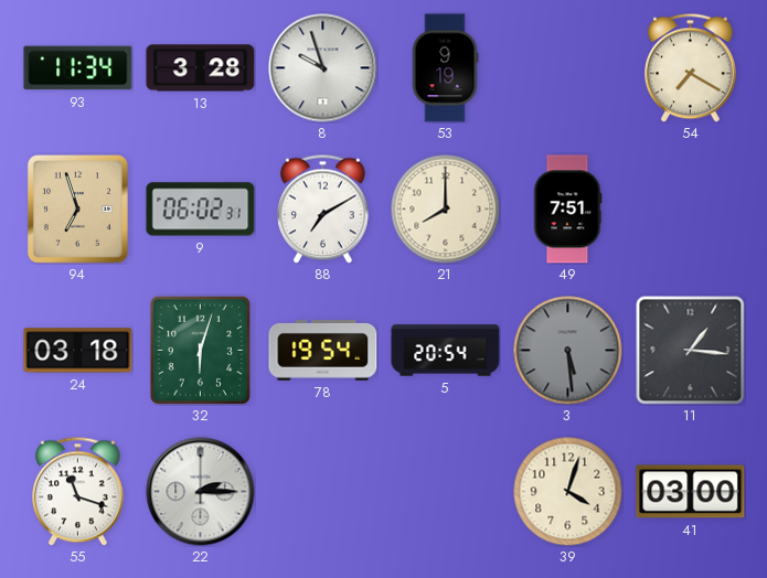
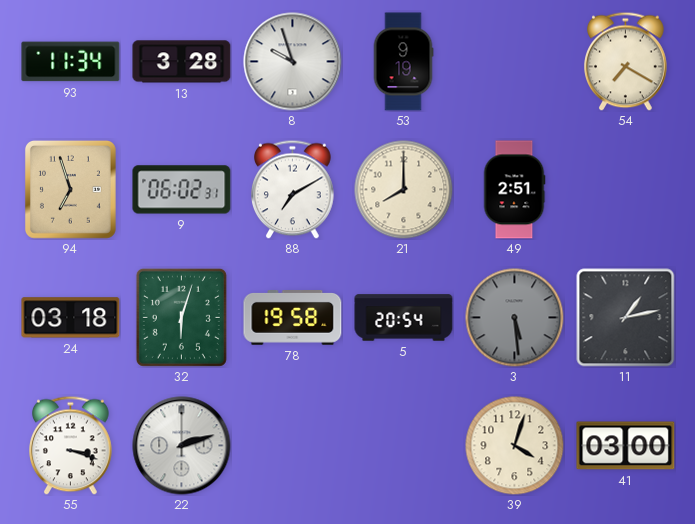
49: 7:51 -> 2:51 (514, 190)
78: 19:54 -> 19:58 (293, 318)
11: 1:16 -> 1:13 (626, 318)
55: 11:18 -> 3:18 (71, 445)
22: 2:15 -> 2:12 (182, 446)
